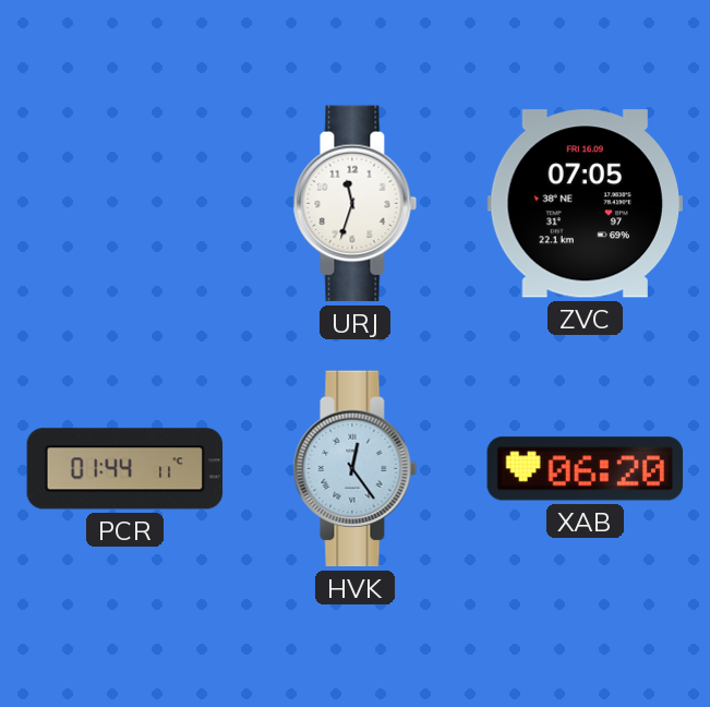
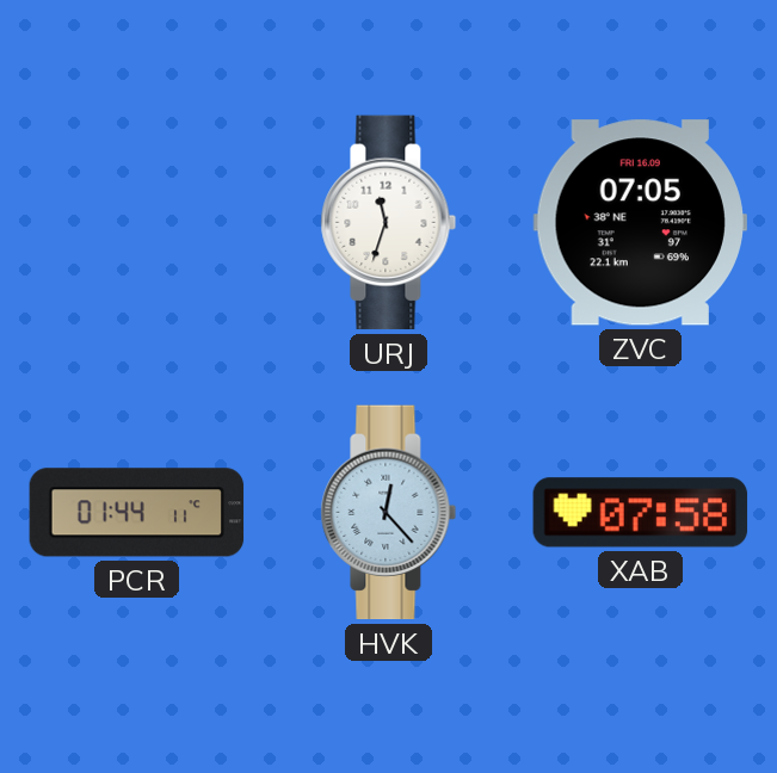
HVK: 12:24 -> 12:23 (389, 513)
XAB: 06:20 -> 07:58 (641, 513)
